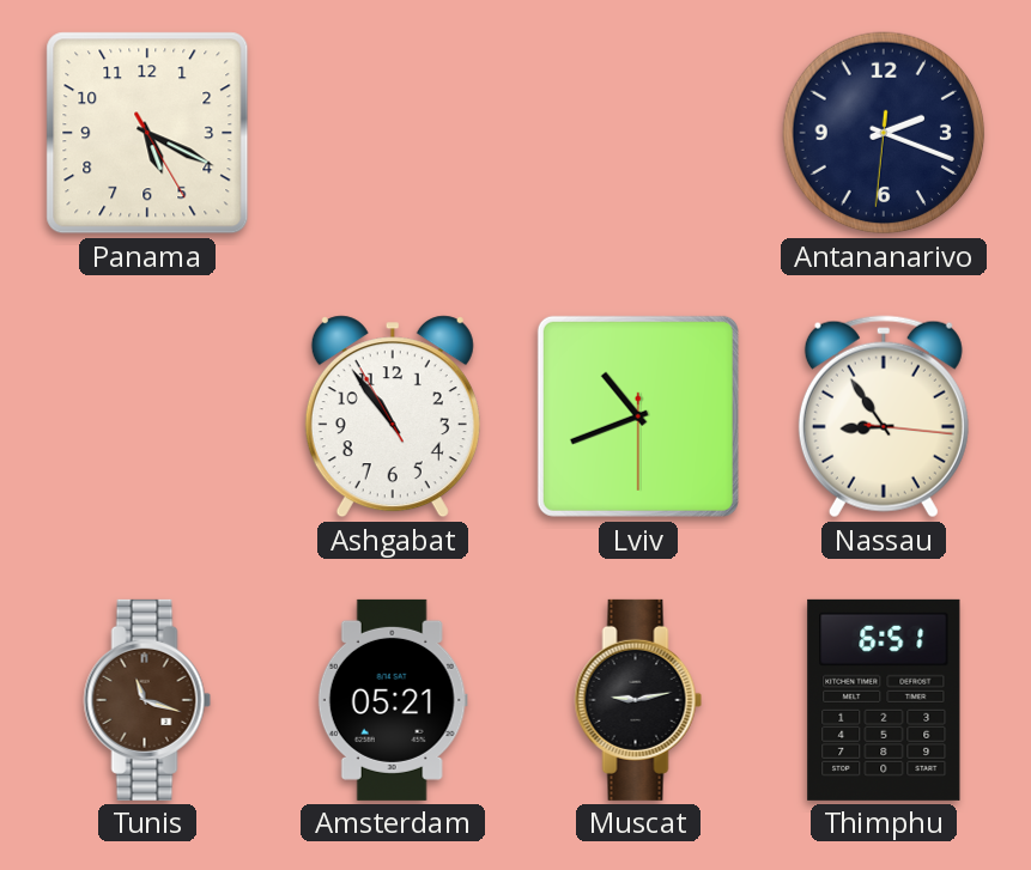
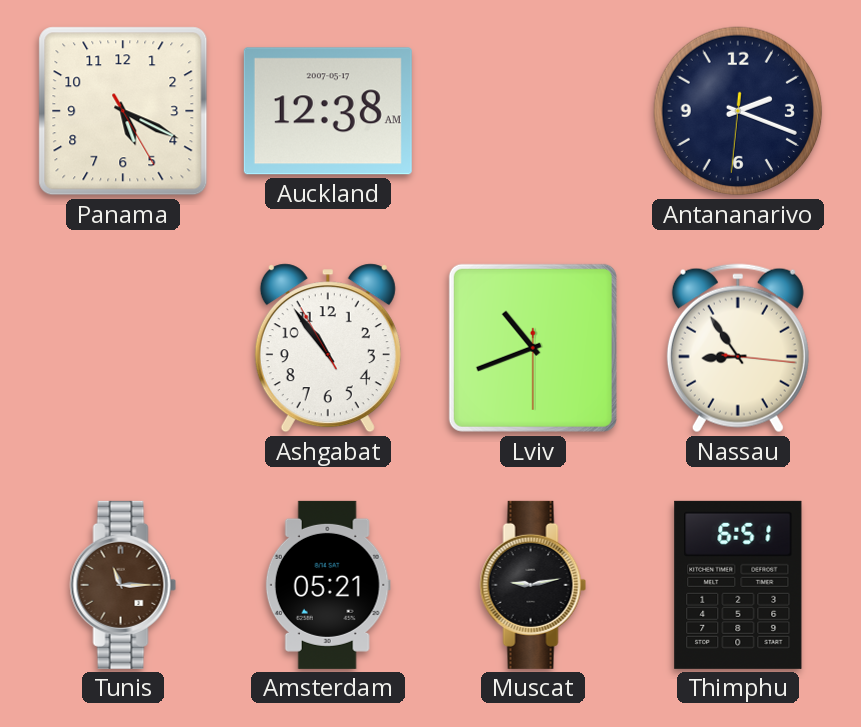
Auckland: none -> 12:38 (328, 111)
Tunis: 11:18 -> 11:15 (123, 585)
